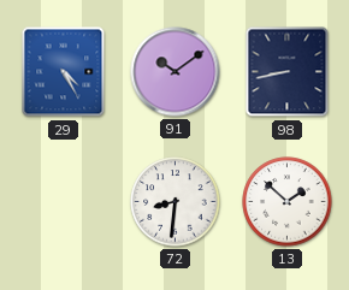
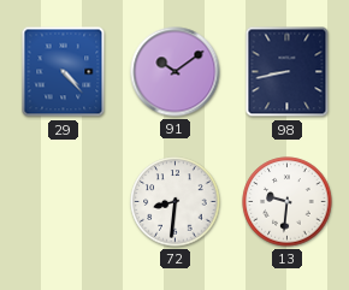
29: 4:25 -> 4:23 (64, 72)
13: 1:52 -> 9:31 (288, 202)
